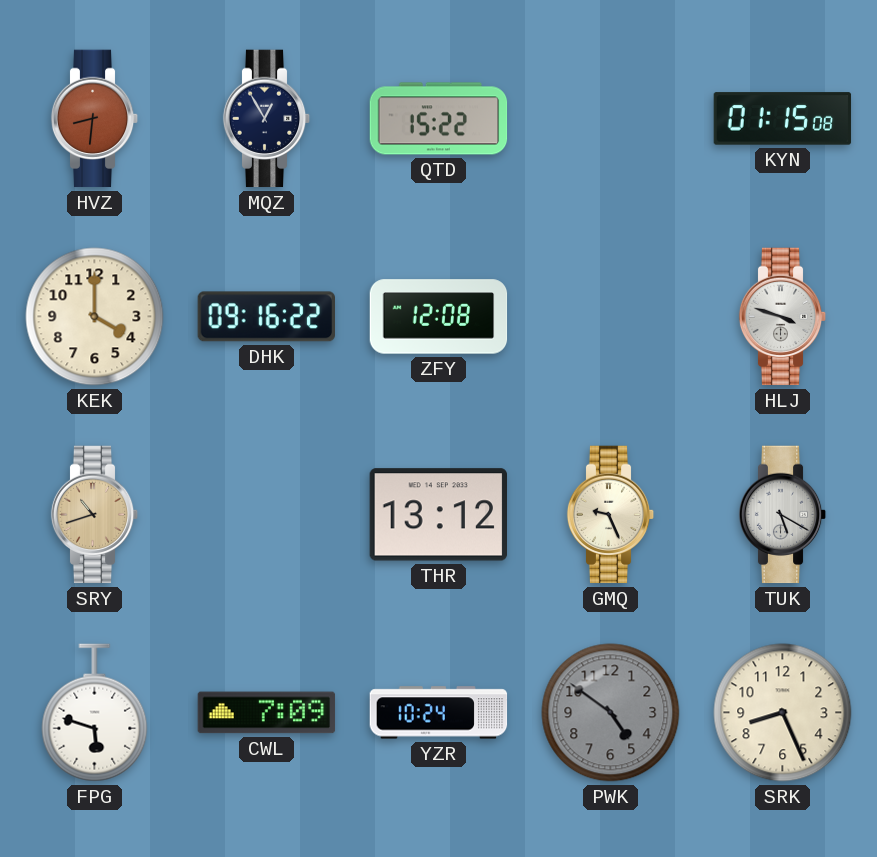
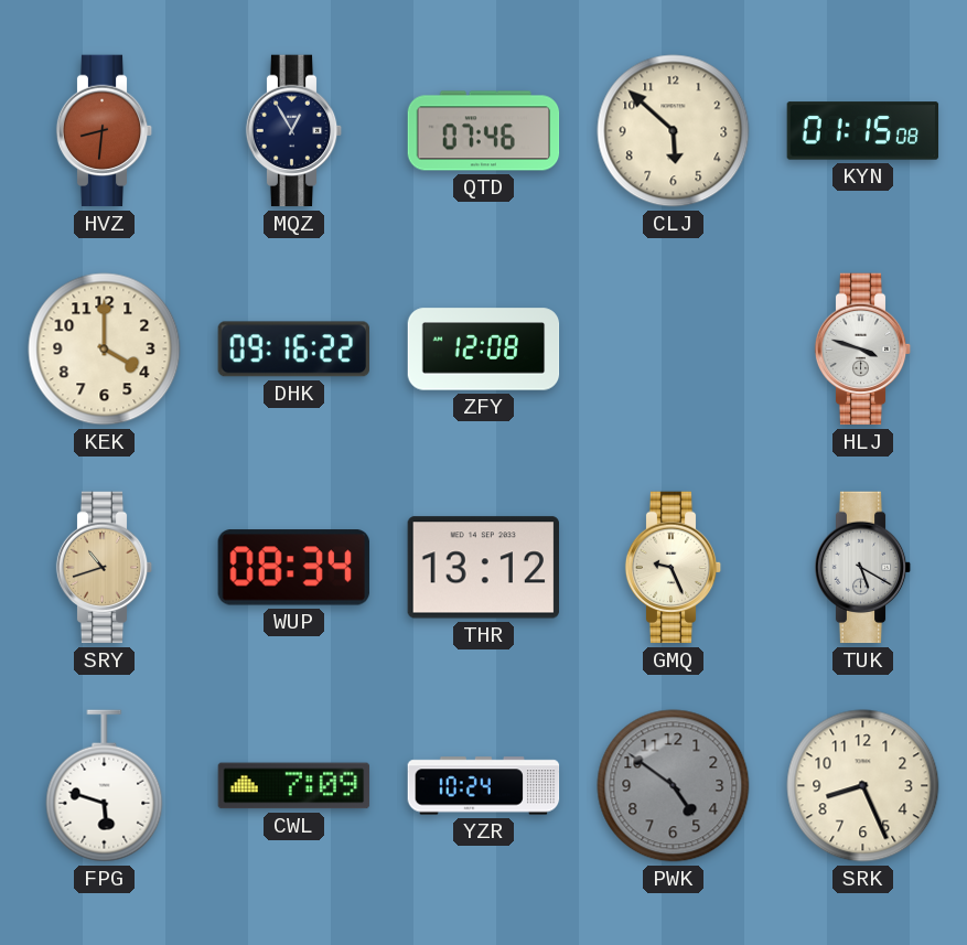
QTD: 15:22 -> 07:46 (484, 131)
CLJ: none -> 5:52 (674, 131)
WUP: none -> 08:34 (293, 568)
